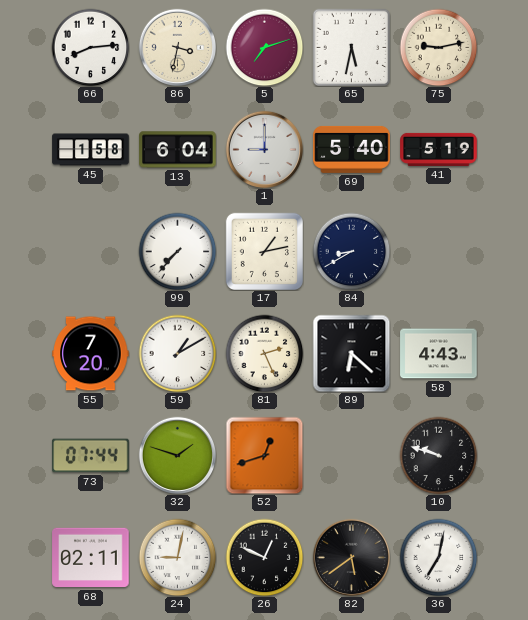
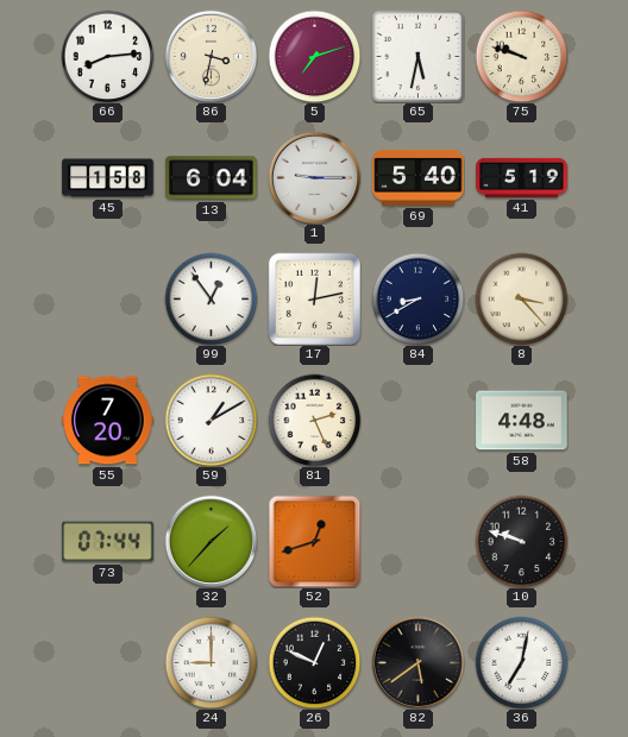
75: 9:13 -> 9:48 (521, 56)
1: 9:00 -> 9:15 (314, 177)
99: 7:37 -> 12:54 (211, 298)
17: 1:13 -> 12:13 (314, 298)
8: none -> 3:23 (521, 298)
89: 6:22 -> none (351, 353)
58: 4:43 -> 4:48 (522, 421)
32: 1:48 -> 1:37 (211, 541)
68: 02:11 -> none (91, 558)
24: 9:02 -> 9:00 (211, 662)
